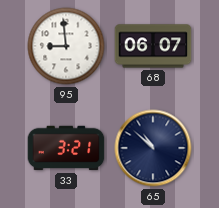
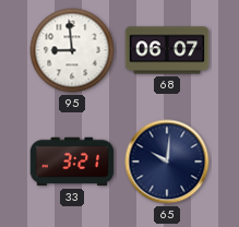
65: 10:52 -> 10:01 (167, 162)
